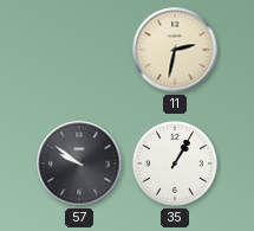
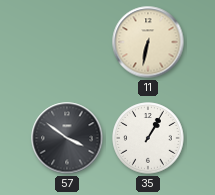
11: 2:32 -> 6:32 (148, 42)
57: 9:51 -> 3:51 (67, 138)
